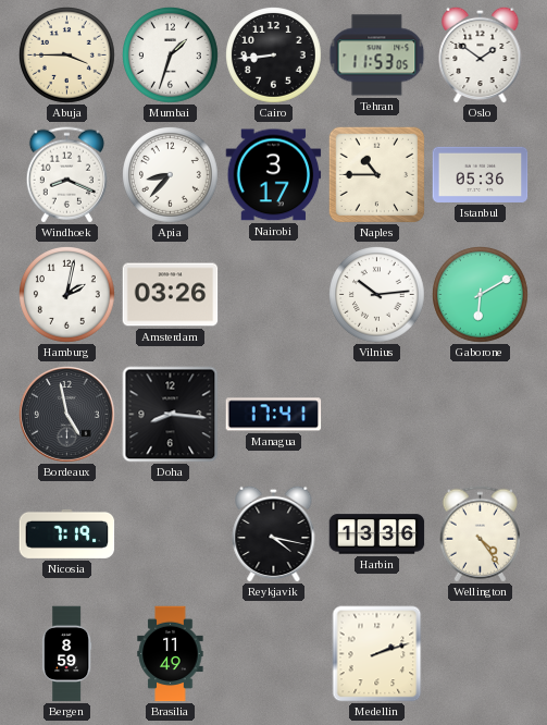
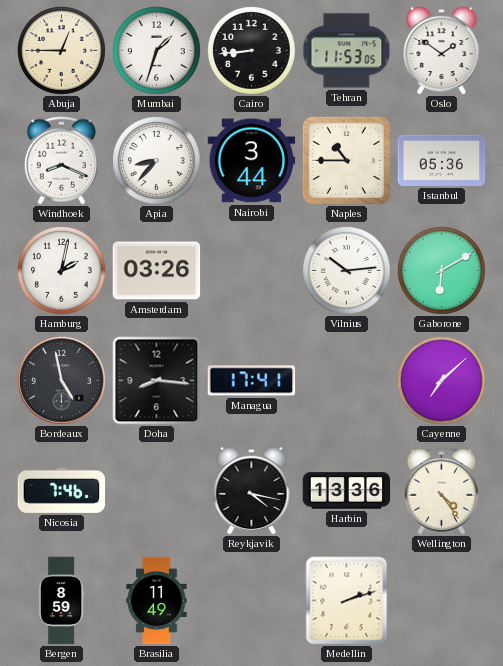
Abuja: 3:45 -> 12:45 (62, 51)
Nairobi: 3:17 -> 3:44 (252, 161)
Cayenne: none -> 7:08 (442, 381)
Nicosia: 7:19 -> 7:46 (62, 490)
